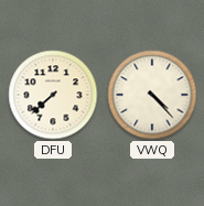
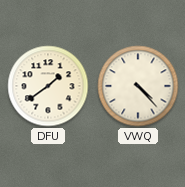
DFU: 7:38 -> 1:39 (48, 86)
